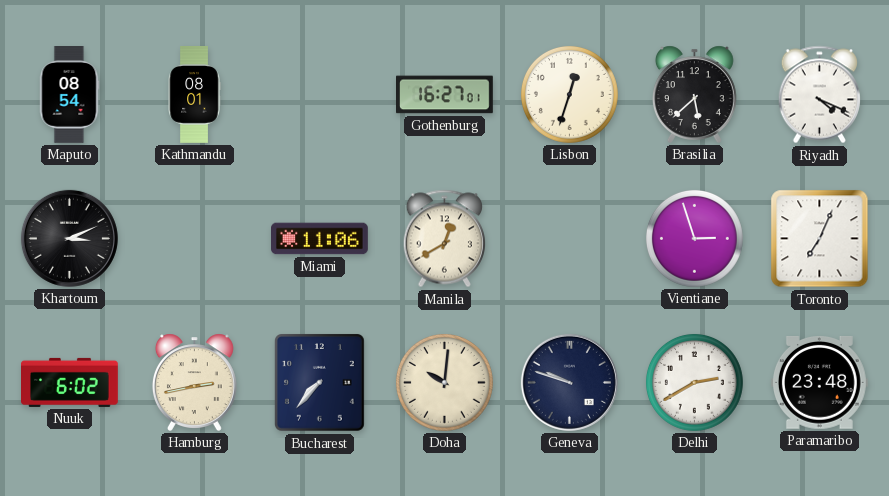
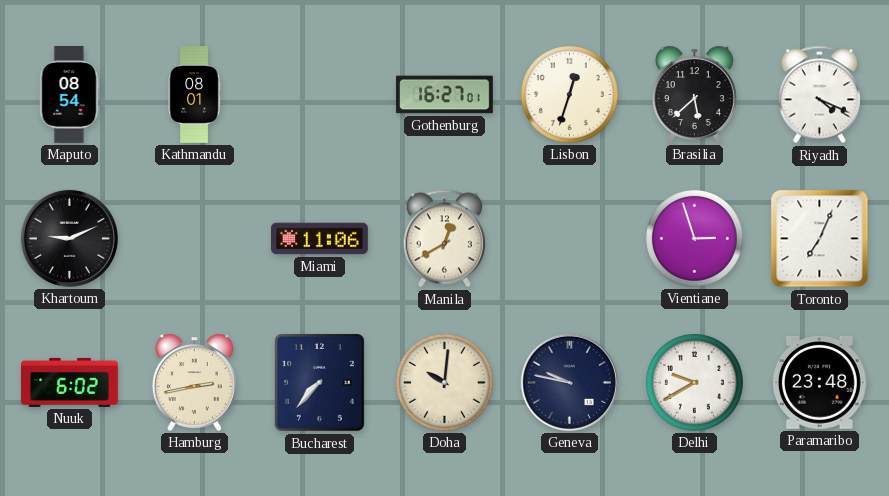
Khartoum: 3:11 -> 9:11 (69, 238)
Geneva: 9:48 -> 9:47 (569, 382)
Delhi: 2:40 -> 9:40 (694, 382)
